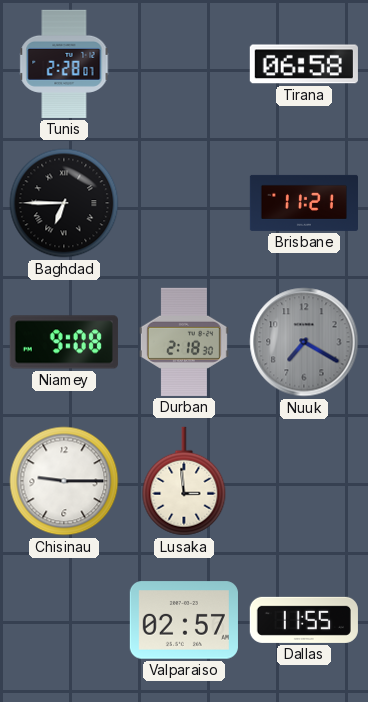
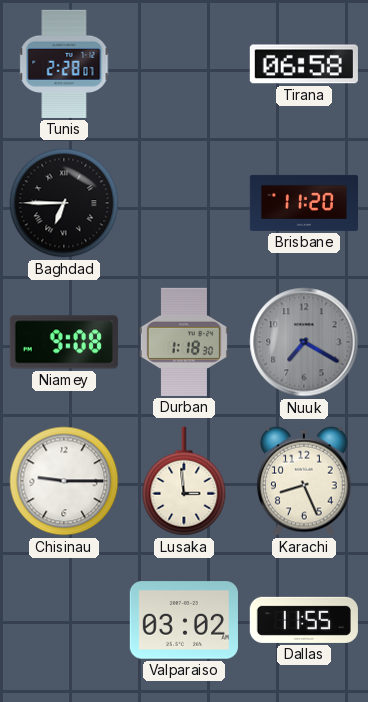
Brisbane: 11:21 -> 11:20 (303, 203)
Durban: 2:18 -> 1:18 (184, 342)
Karachi: none -> 8:26 (304, 481)
Valparaiso: 02:57 -> 03:02 (184, 620)
